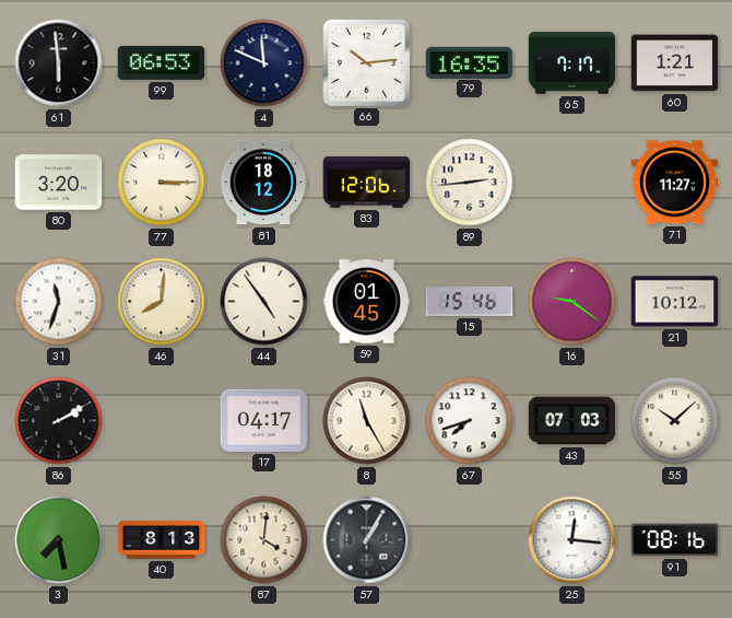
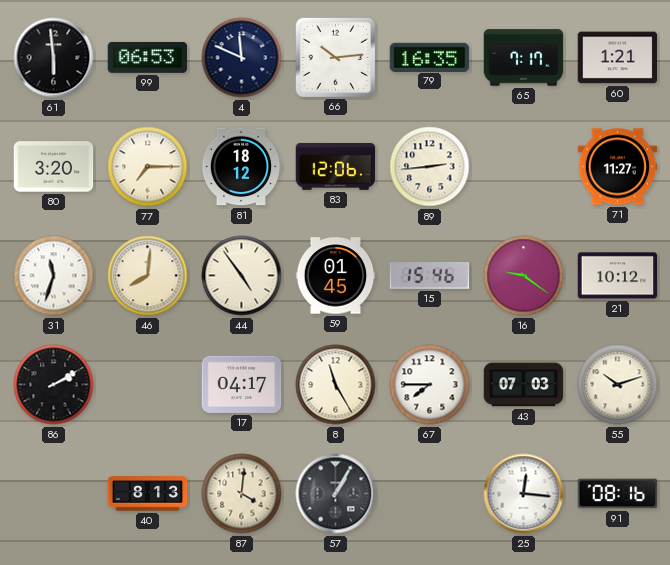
77: 3:15 -> 7:15 (148, 167)
67: 7:42 -> 7:45 (430, 385)
55: 10:08 -> 10:12 (618, 385)
3: 7:28 -> none (59, 540)
